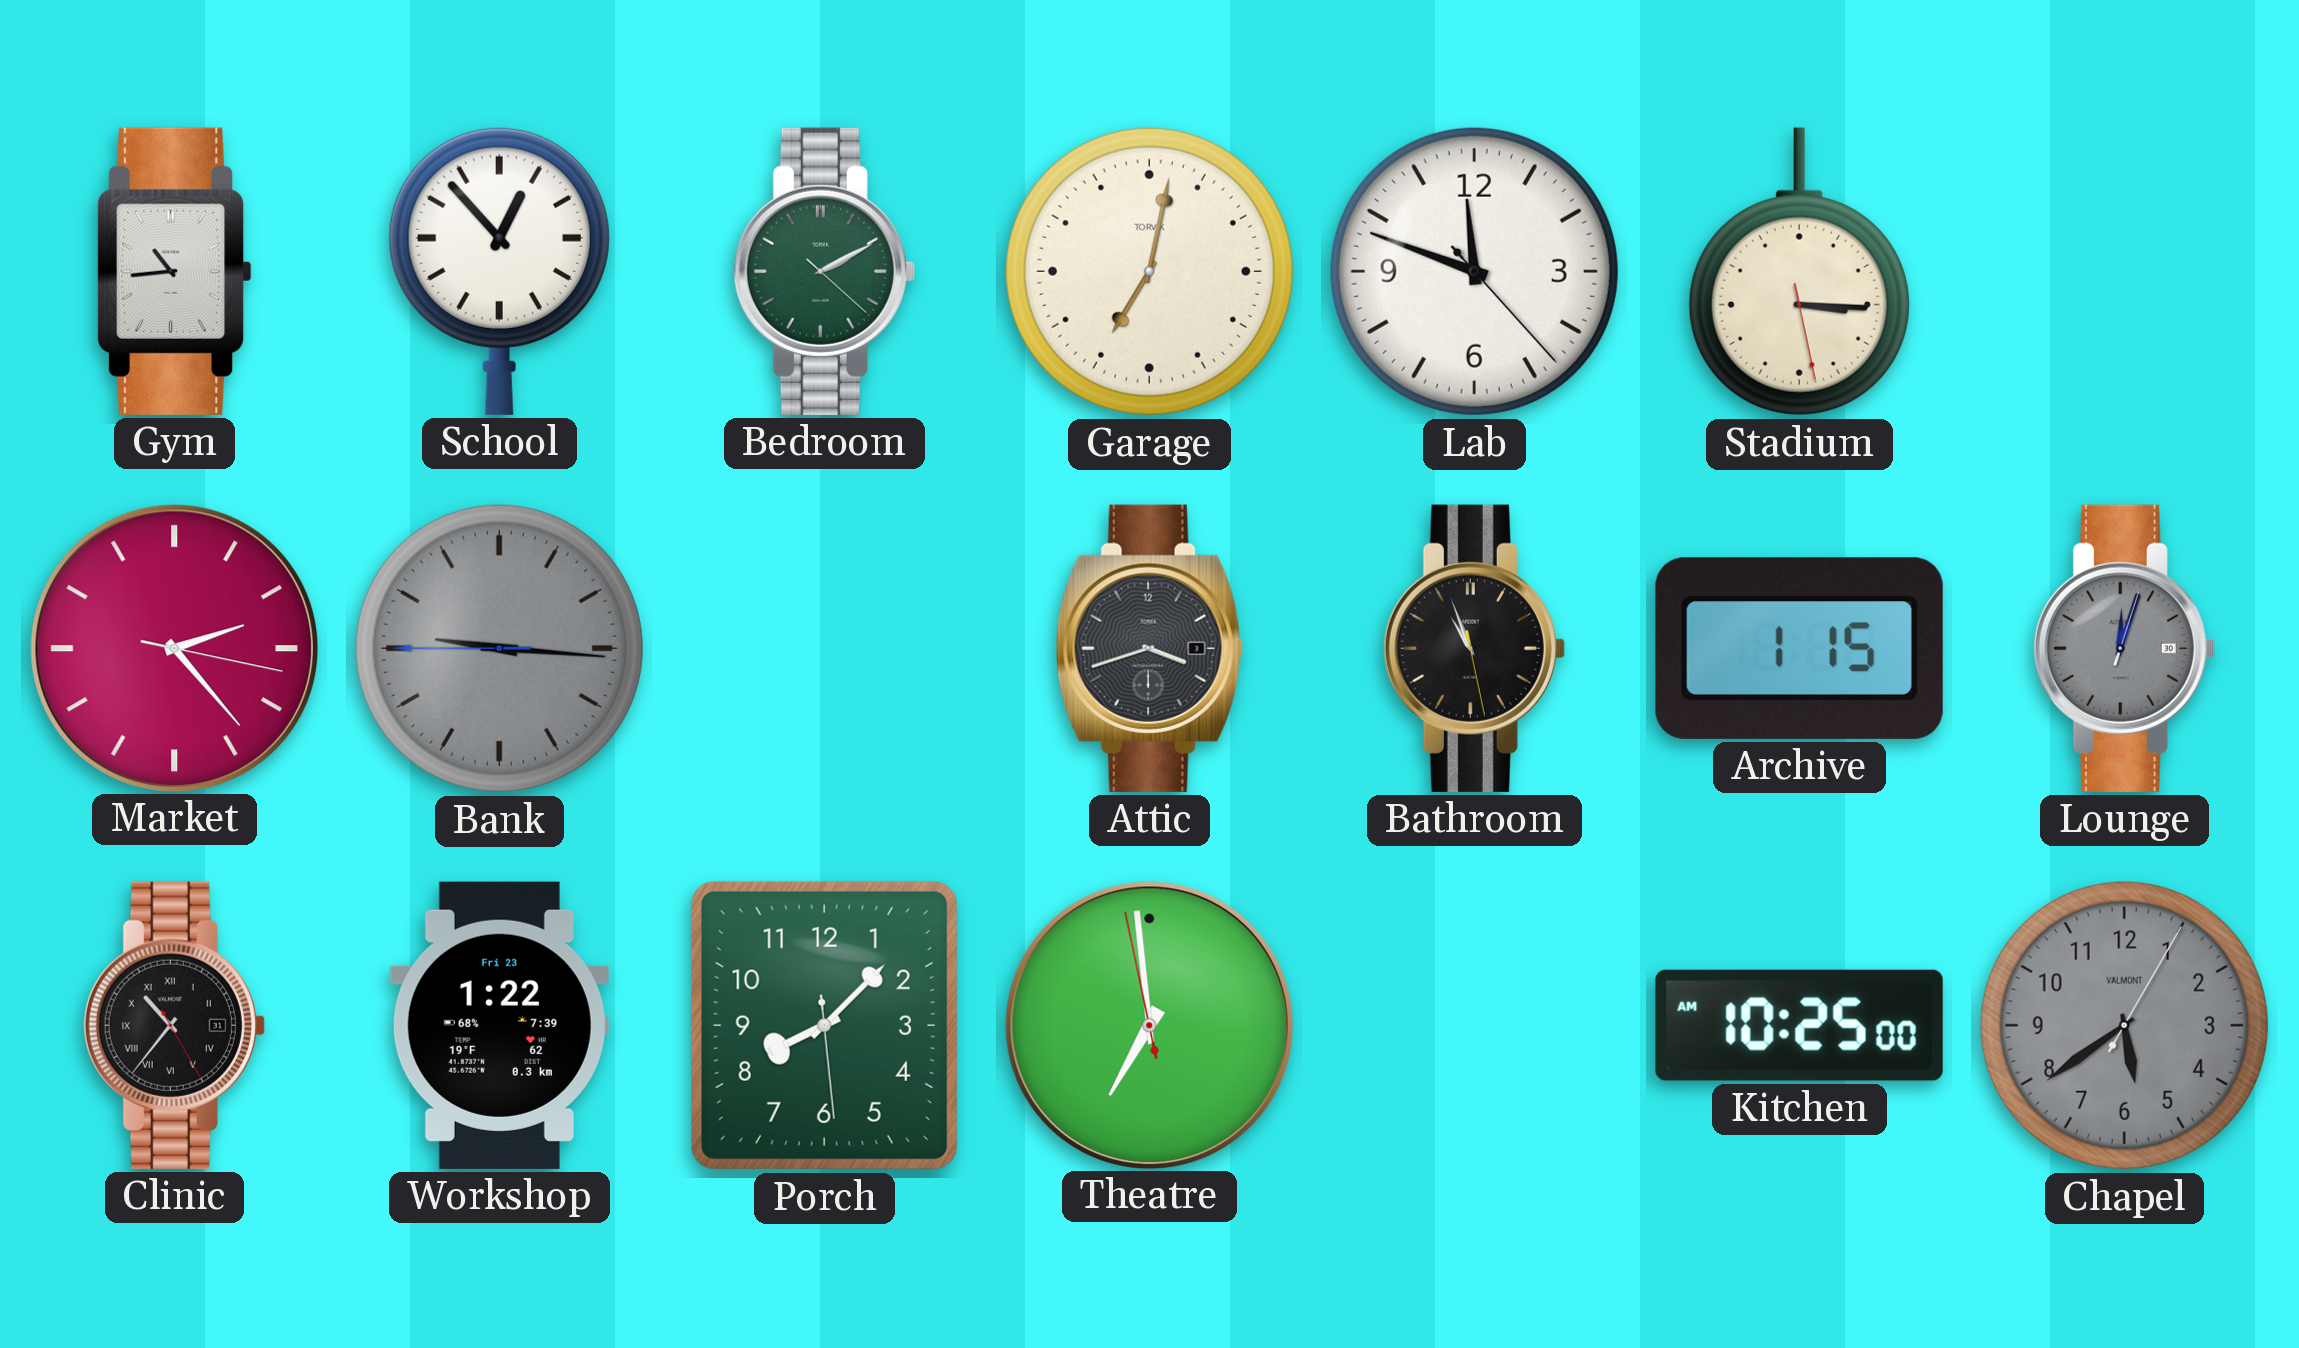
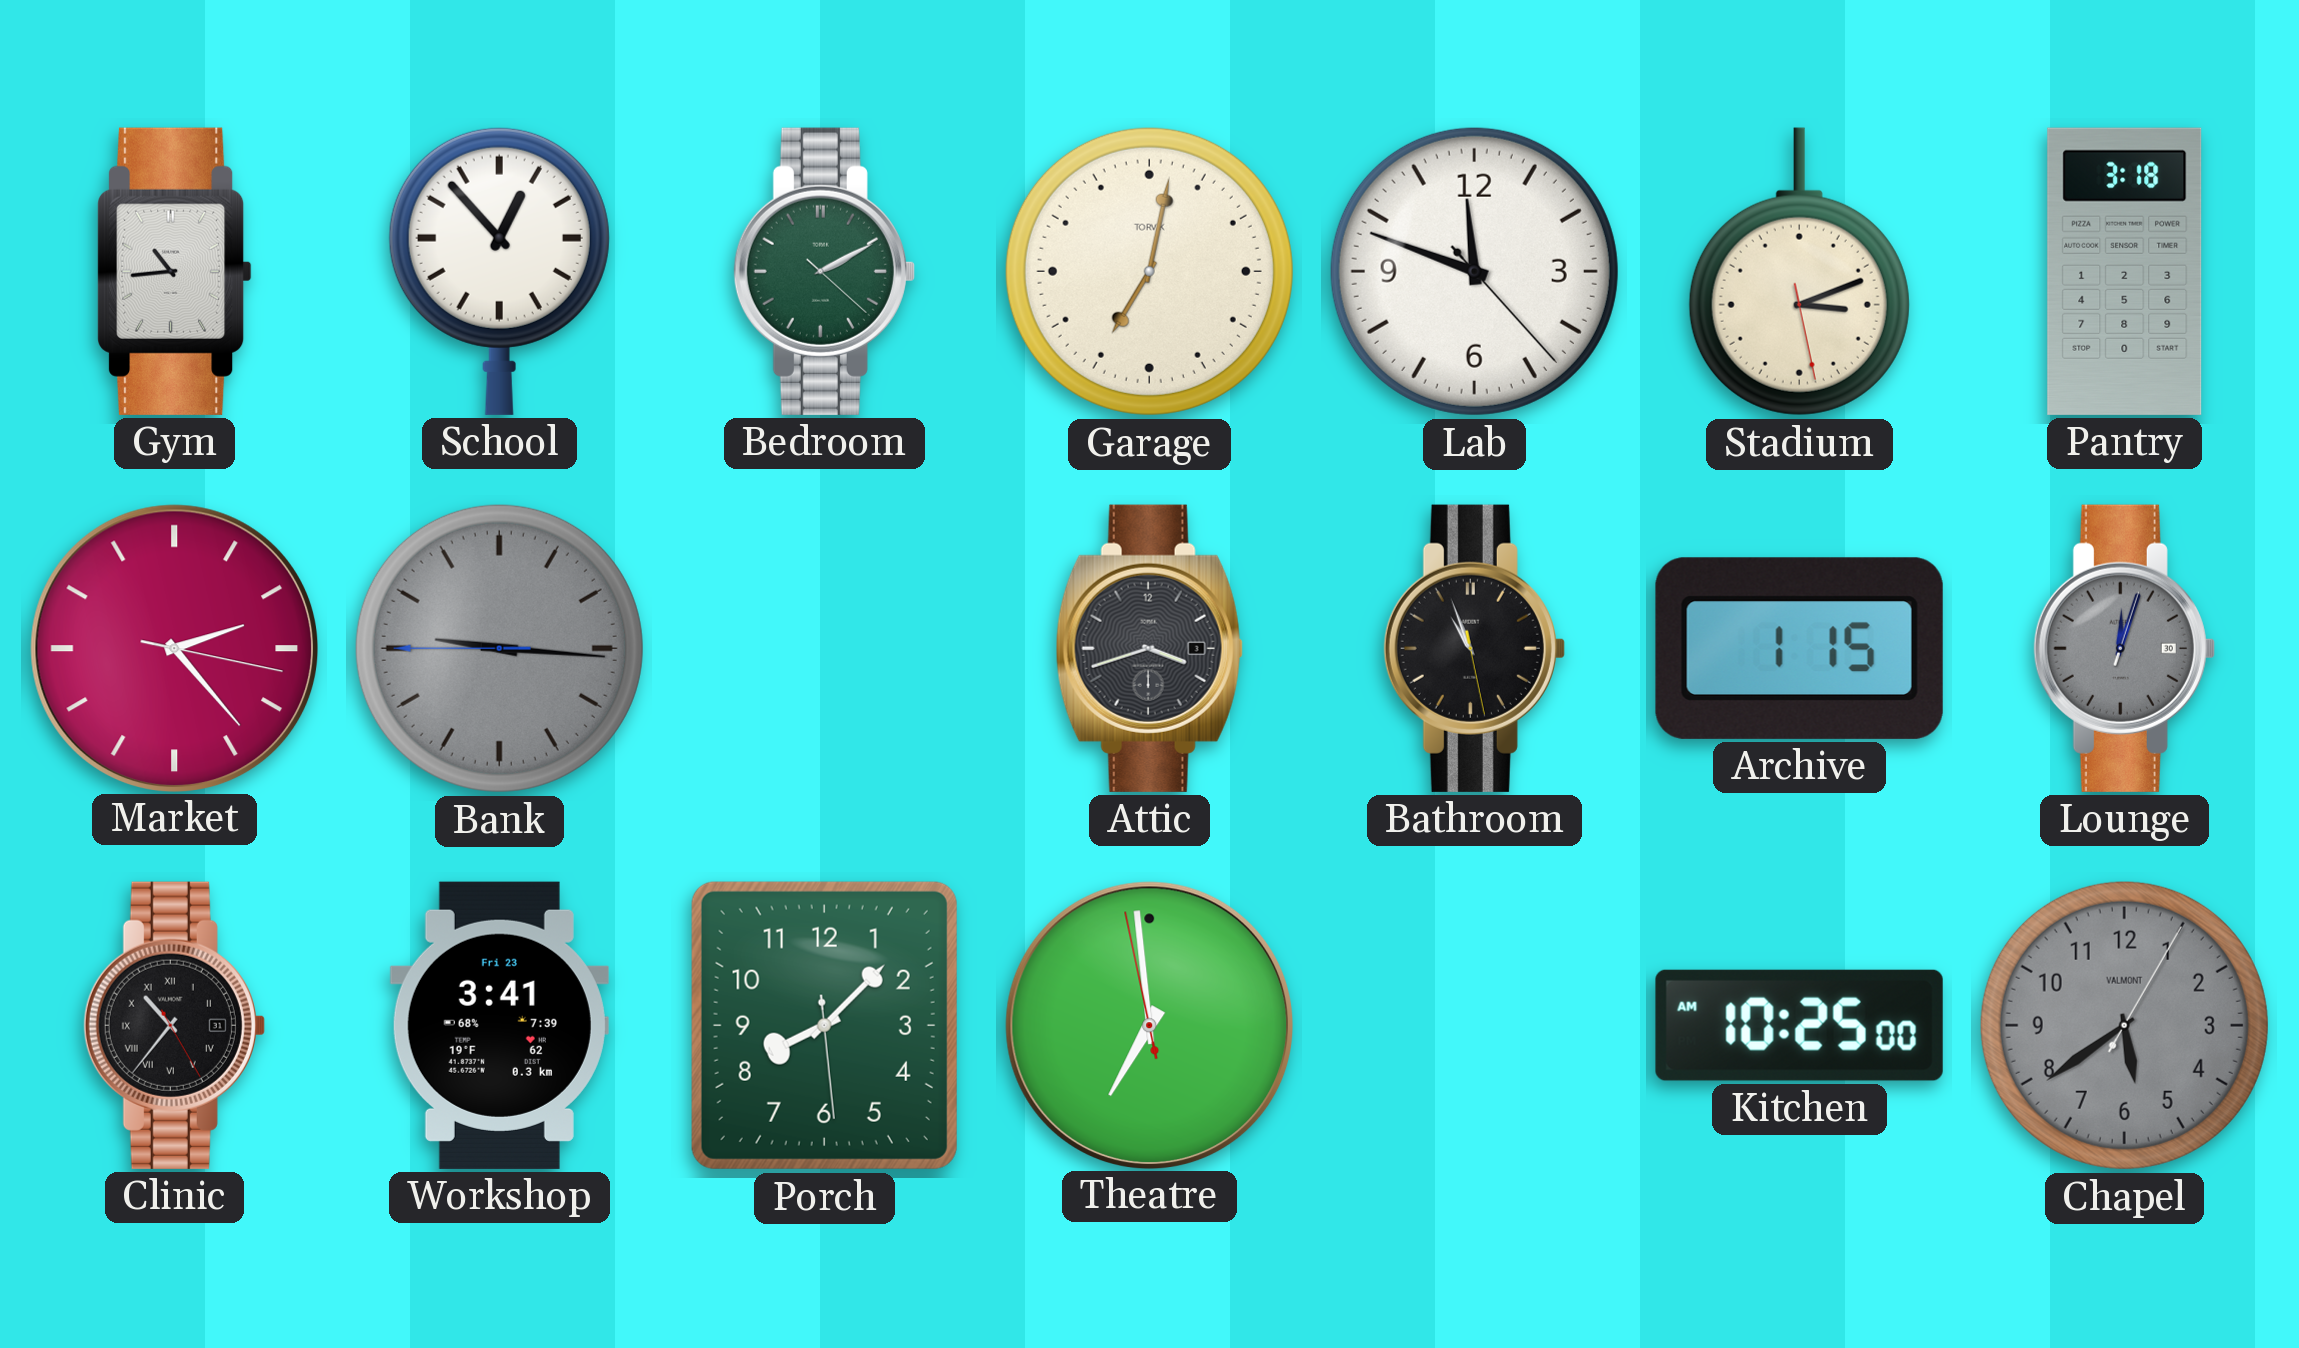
Stadium: 3:15 -> 3:11 (1799, 272)
Pantry: none -> 3:18 (2125, 271)
Workshop: 1:22 -> 3:41 (499, 1025)
